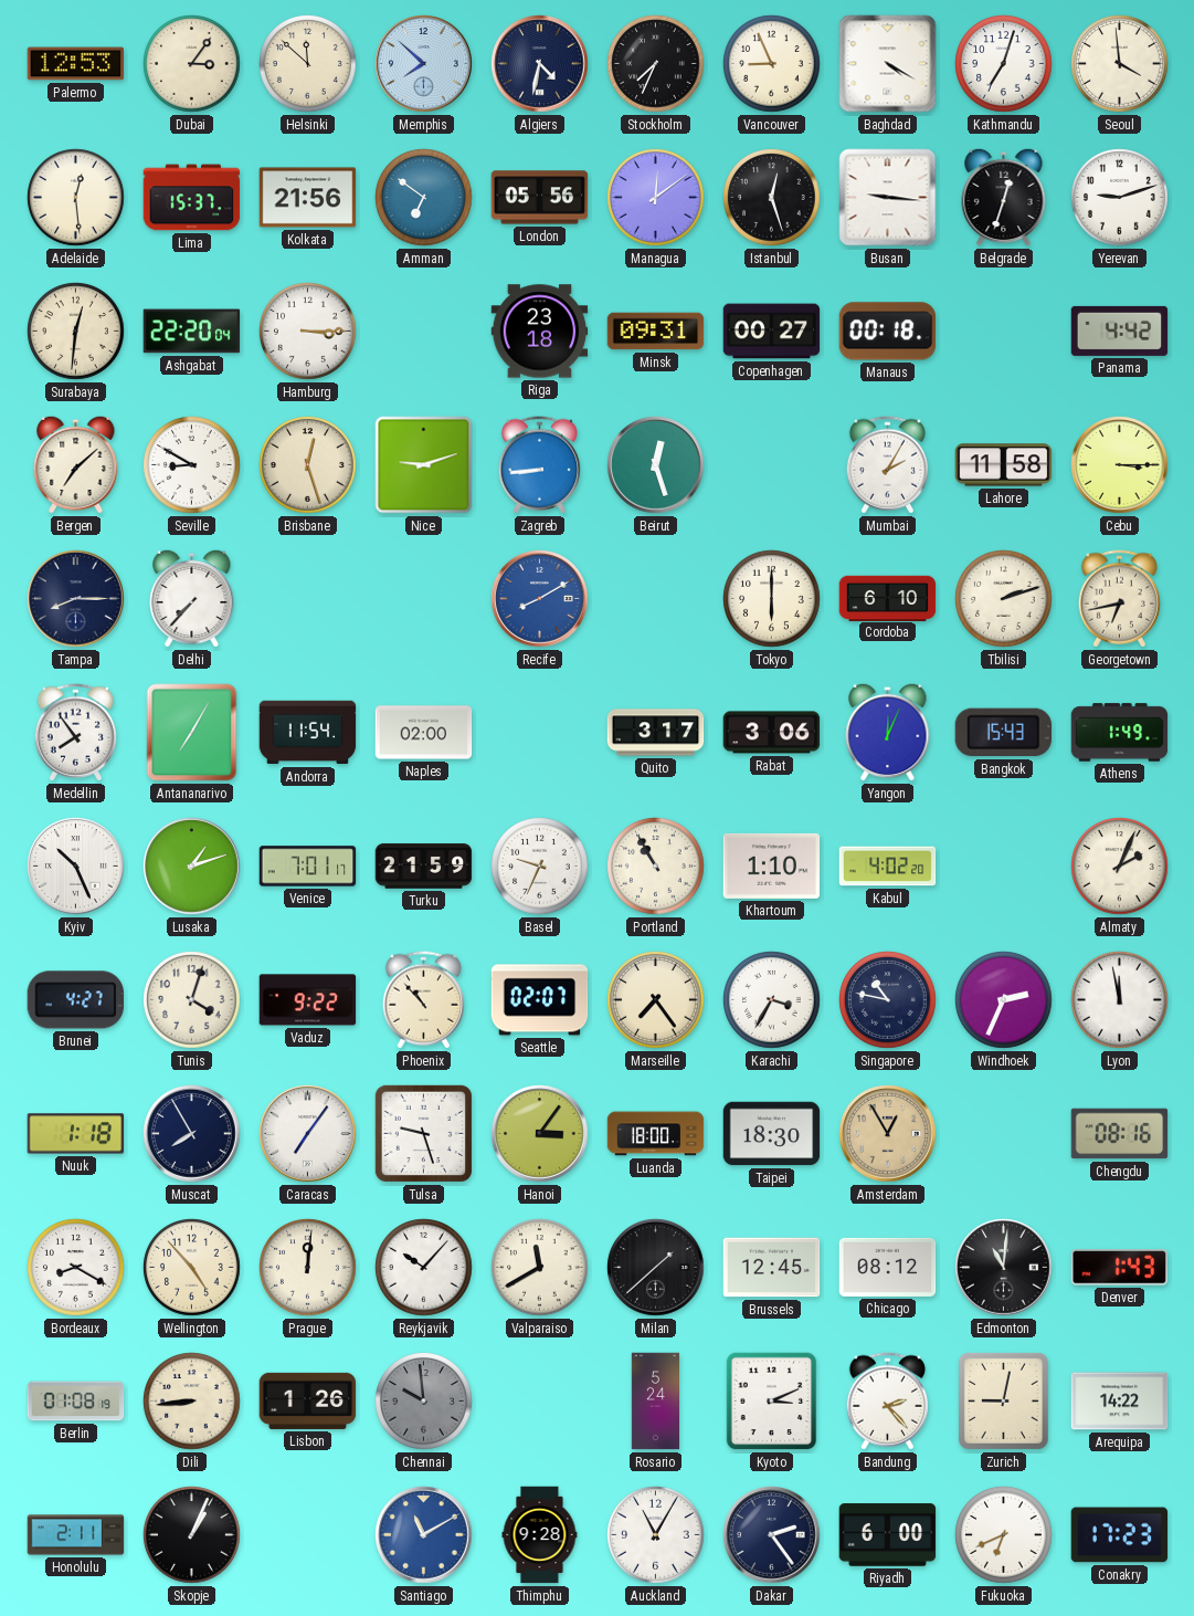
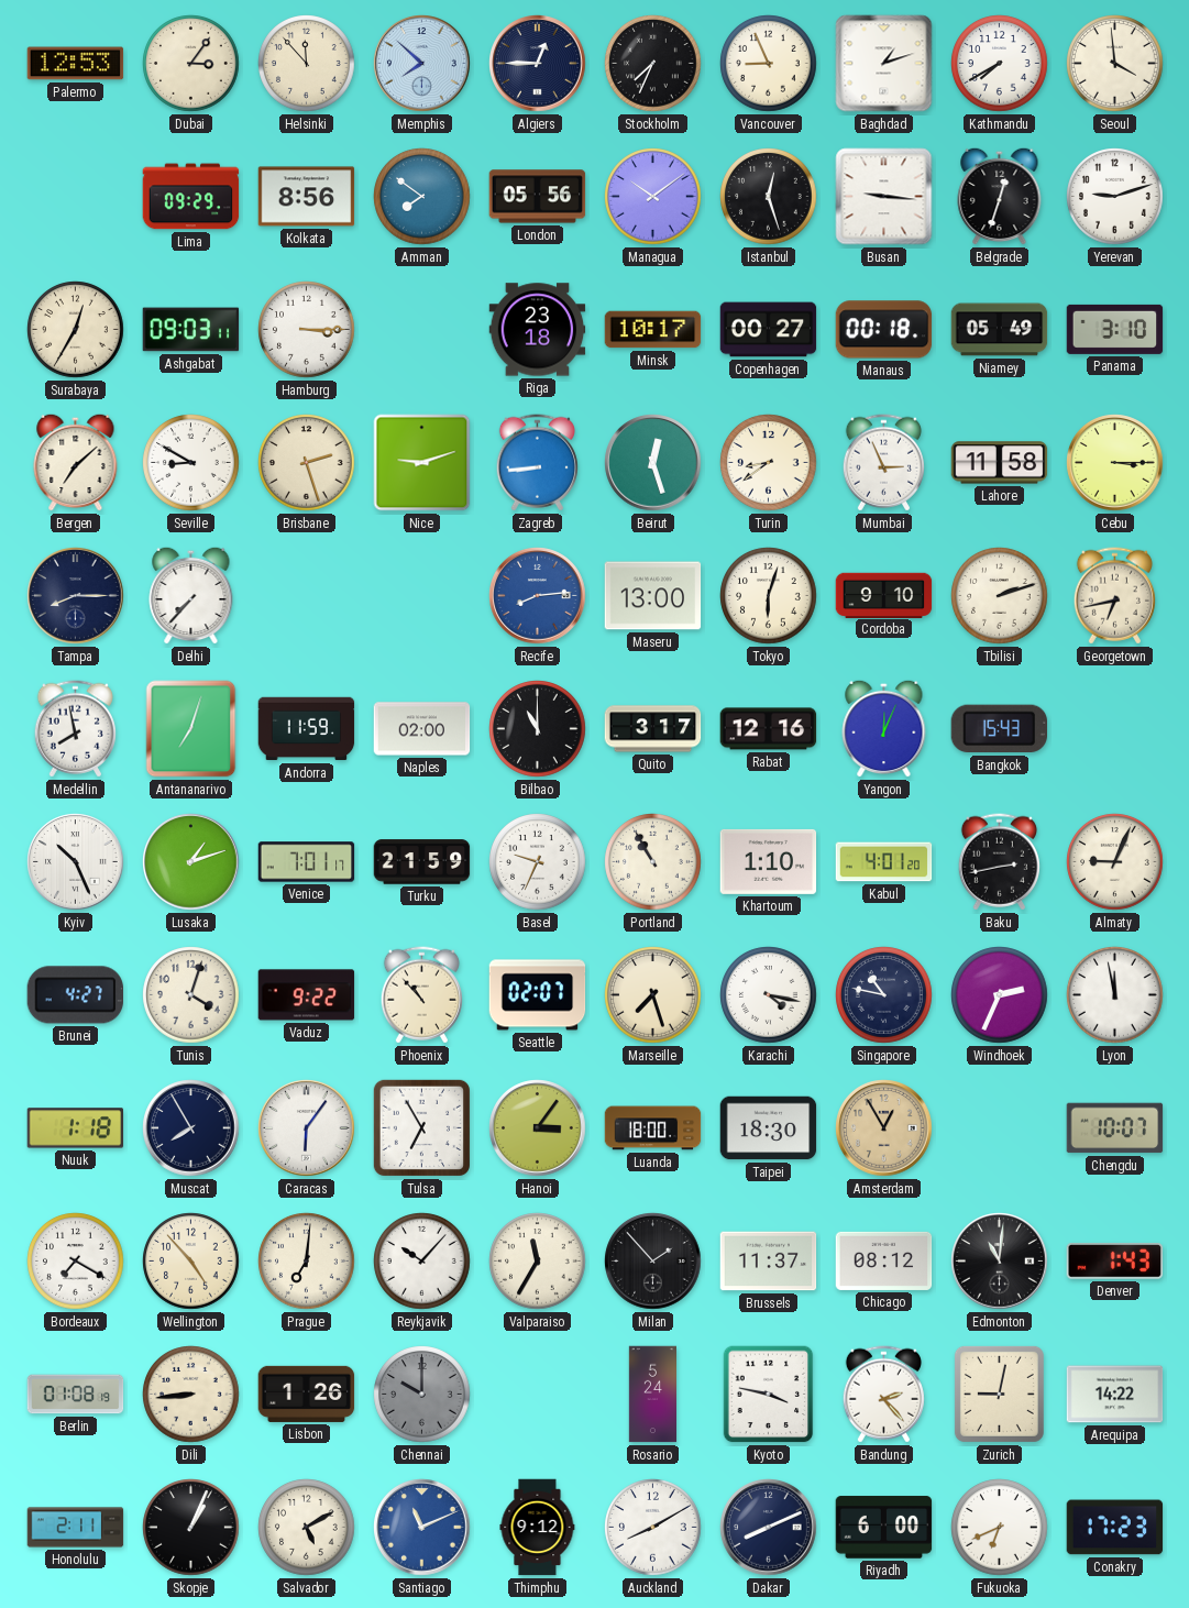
Helsinki: 11:52 -> 11:53 (307, 64)
Algiers: 4:32 -> 12:45 (538, 64)
Baghdad: 4:20 -> 1:12 (884, 64)
Kathmandu: 7:03 -> 7:40 (1000, 64)
Adelaide: 12:29 -> none (76, 198)
Lima: 15:37 -> 09:29 (191, 197)
Kolkata: 21:56 -> 8:56 (307, 197)
Amman: 6:51 -> 7:51 (422, 197)
Managua: 12:09 -> 10:09 (653, 197)
Surabaya: 12:31 -> 12:35 (76, 330)
Ashgabat: 22:20 -> 09:03 (191, 330)
Minsk: 09:31 -> 10:17 (653, 330)
Niamey: none -> 05:49 (1000, 330)
Panama: 4:42 -> 3:10 (1115, 329)
Brisbane: 12:27 -> 2:27 (307, 463)
Turin: none -> 8:39 (769, 463)
Mumbai: 2:05 -> 2:56 (883, 463)
Recife: 8:10 -> 8:14 (538, 596)
Maseru: none -> 13:00 (653, 596)
Tokyo: 6:00 -> 6:03 (769, 596)
Cordoba: 6:10 -> 9:10 (884, 595)
Medellin: 7:54 -> 7:58 (75, 729)
Antananarivo: 7:05 -> 7:03 (191, 729)
Andorra: 11:54 -> 11:59 (307, 729)
Bilbao: none -> 11:00 (538, 729)
Rabat: 3:06 -> 12:16 (769, 729)
Athens: 1:49 -> none (1120, 733)
Kabul: 4:02 -> 4:01 (884, 862)
Baku: none -> 2:43 (999, 862)
Almaty: 2:04 -> 9:04 (1115, 862)
Marseille: 7:24 -> 7:27 (653, 995)
Karachi: 3:35 -> 4:17 (769, 995)
Caracas: 7:06 -> 6:06 (307, 1128)
Tulsa: 9:27 -> 6:55 (421, 1127)
Chengdu: 08:16 -> 10:07 (1115, 1128)
Bordeaux: 8:20 -> 7:20 (76, 1262)
Prague: 12:01 -> 7:01 (307, 1262)
Valparaiso: 11:40 -> 11:35 (538, 1262)
Milan: 1:38 -> 1:53 (653, 1262)
Brussels: 12:45 -> 11:37 (769, 1262)
Chennai: 9:59 -> 10:00 (422, 1395)
Kyoto: 3:11 -> 3:47 (769, 1395)
Salvador: none -> 5:10 (307, 1528)
Santiago: 11:10 -> 11:11 (422, 1528)
Thimphu: 9:28 -> 9:12 (538, 1528)
Auckland: 11:05 -> 8:10 (653, 1528)
Dakar: 2:24 -> 8:11 (769, 1528)
